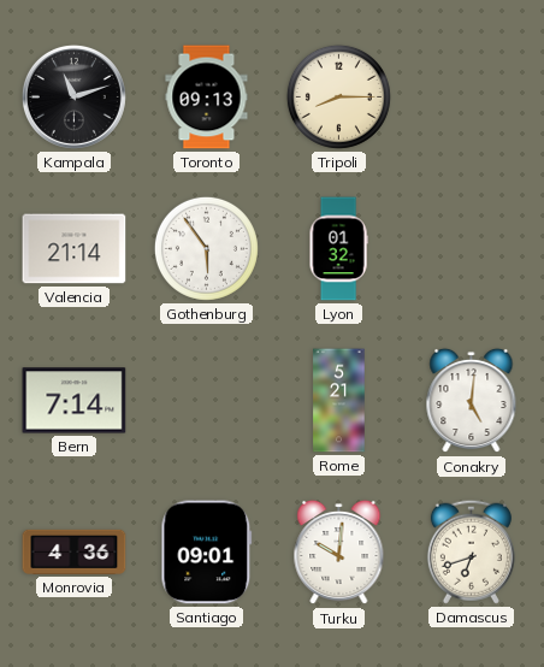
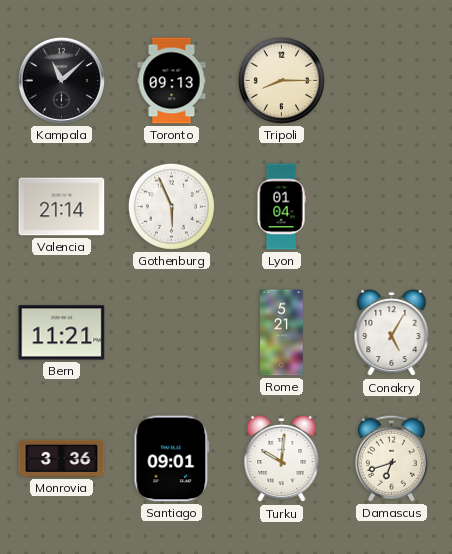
Kampala: 11:12 -> 11:08 (61, 80)
Gothenburg: 5:54 -> 5:56 (171, 206)
Lyon: 01:32 -> 01:04 (281, 207)
Bern: 7:14 -> 11:21 (62, 333)
Conakry: 5:01 -> 5:05 (392, 333)
Monrovia: 4:36 -> 3:36 (62, 458)
